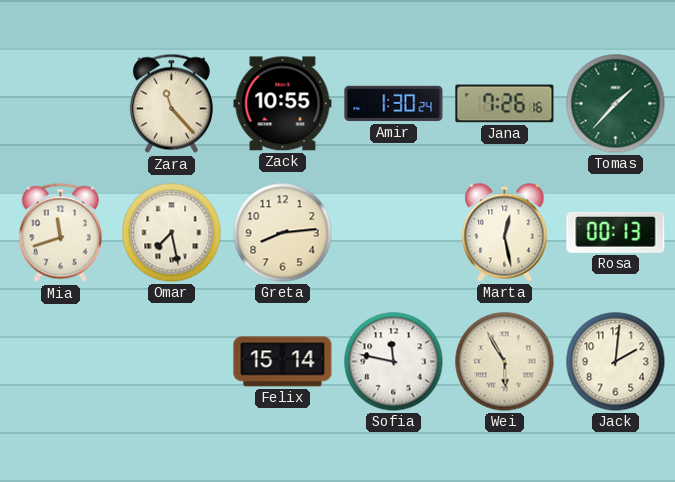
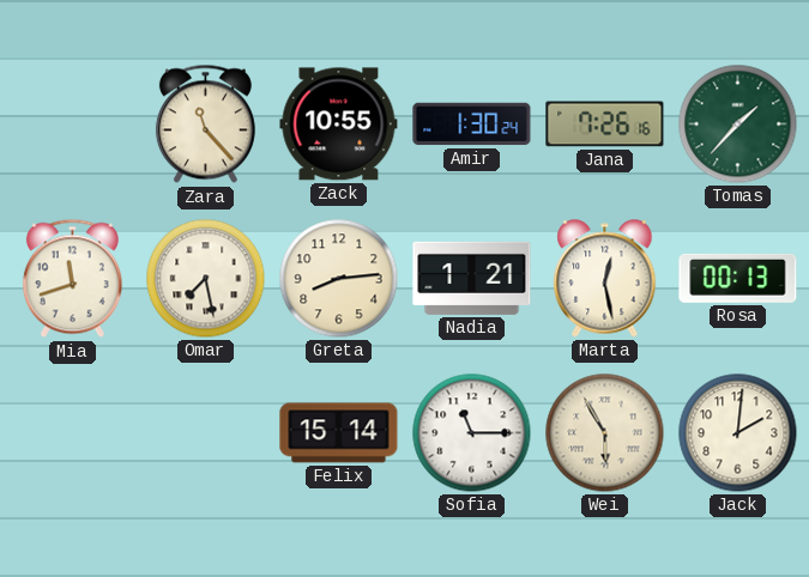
Nadia: none -> 1:21 (472, 278)
Sofia: 11:47 -> 11:15 (472, 433)
